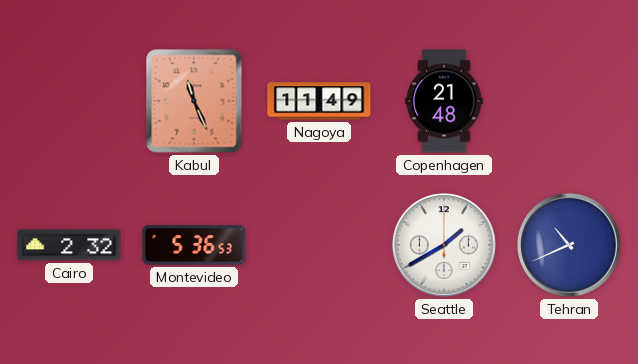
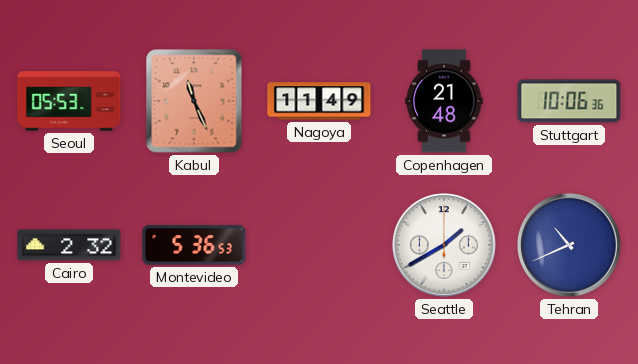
Seoul: none -> 05:53 (69, 101)
Stuttgart: none -> 10:06 (569, 101)
